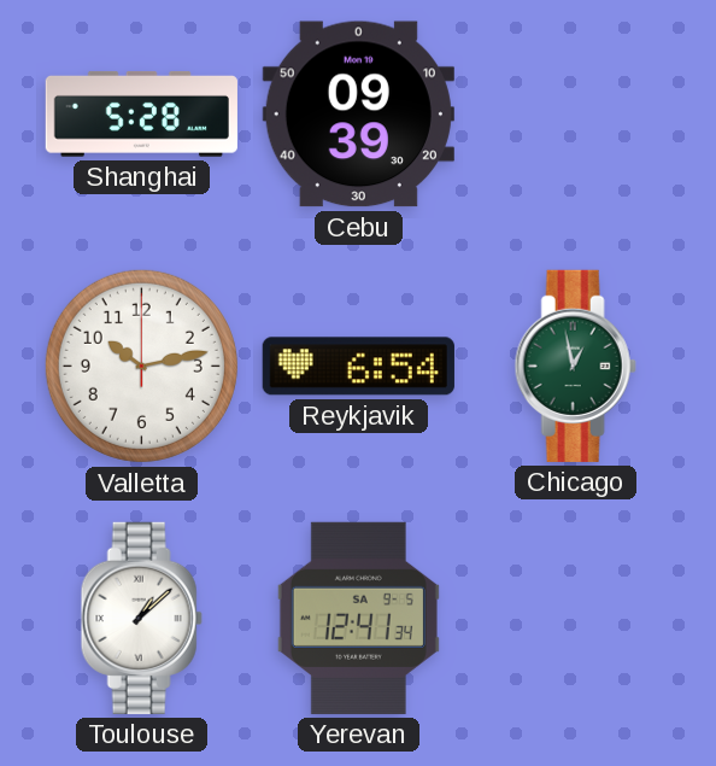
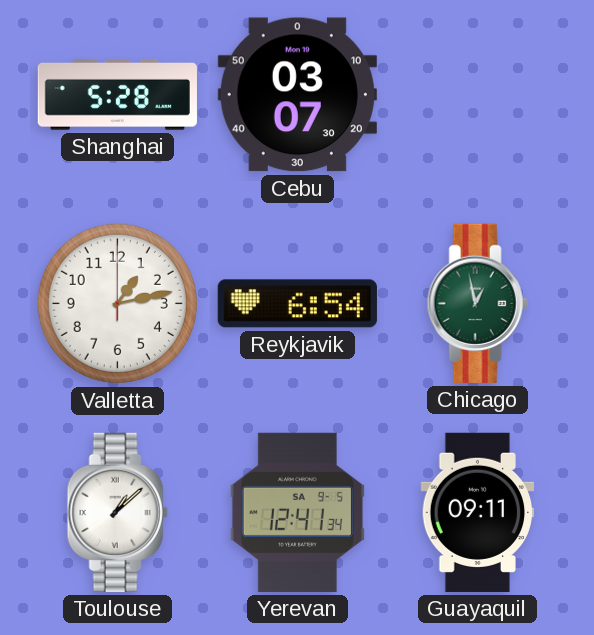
Cebu: 09:39 -> 03:07 (297, 95)
Valletta: 10:13 -> 1:13 (117, 303)
Guayaquil: none -> 09:11 (478, 512)
